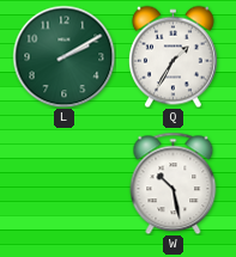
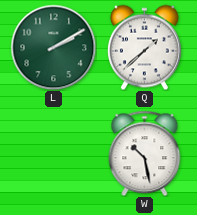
Q: 1:35 -> 1:38 (144, 47)
